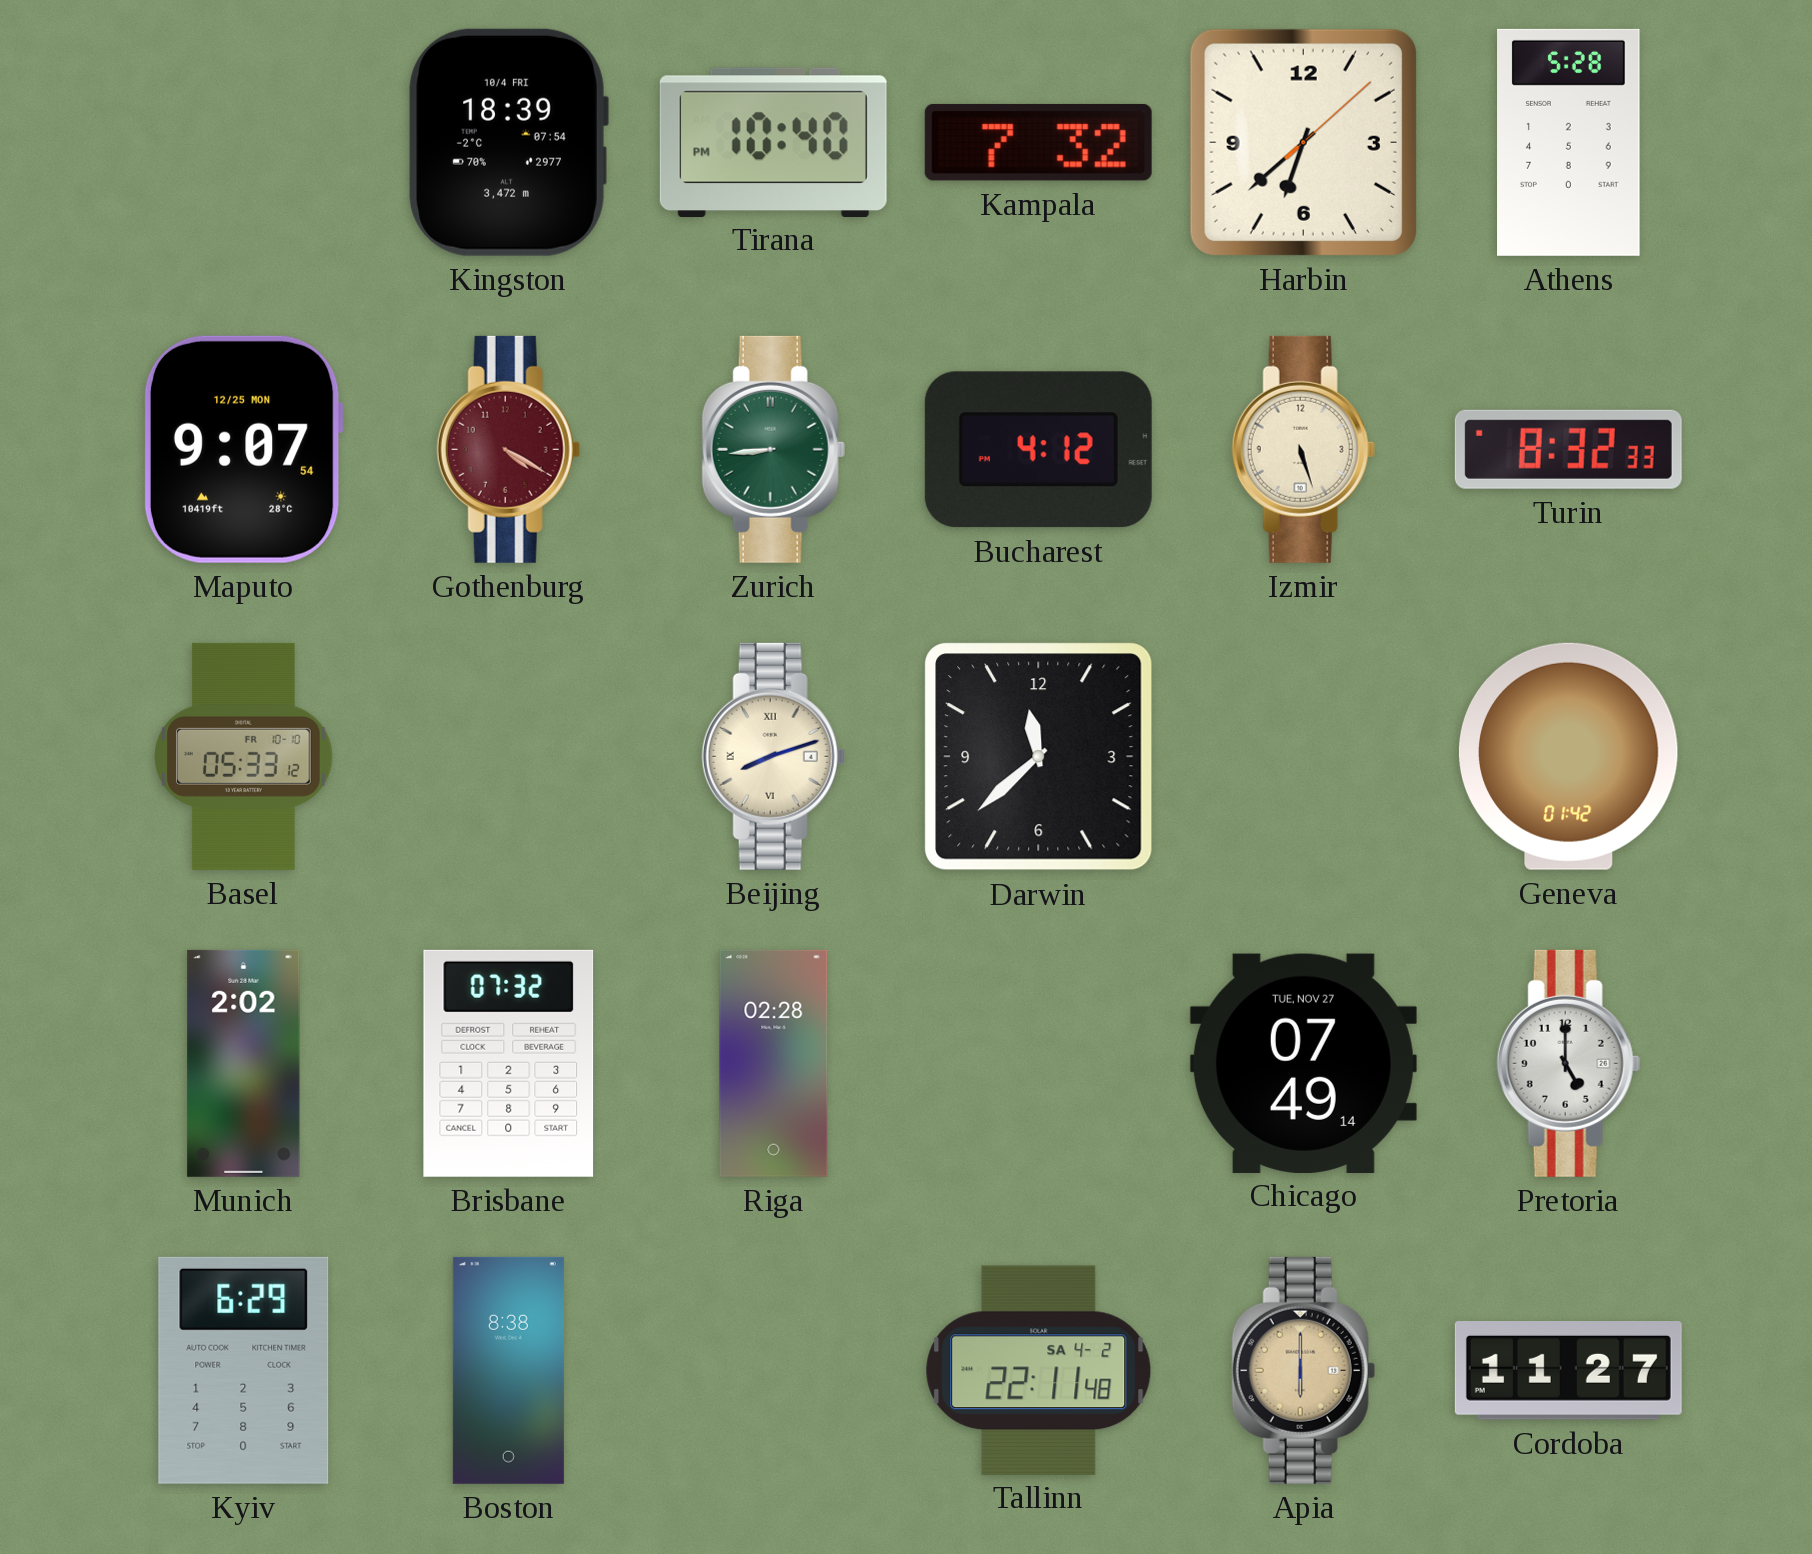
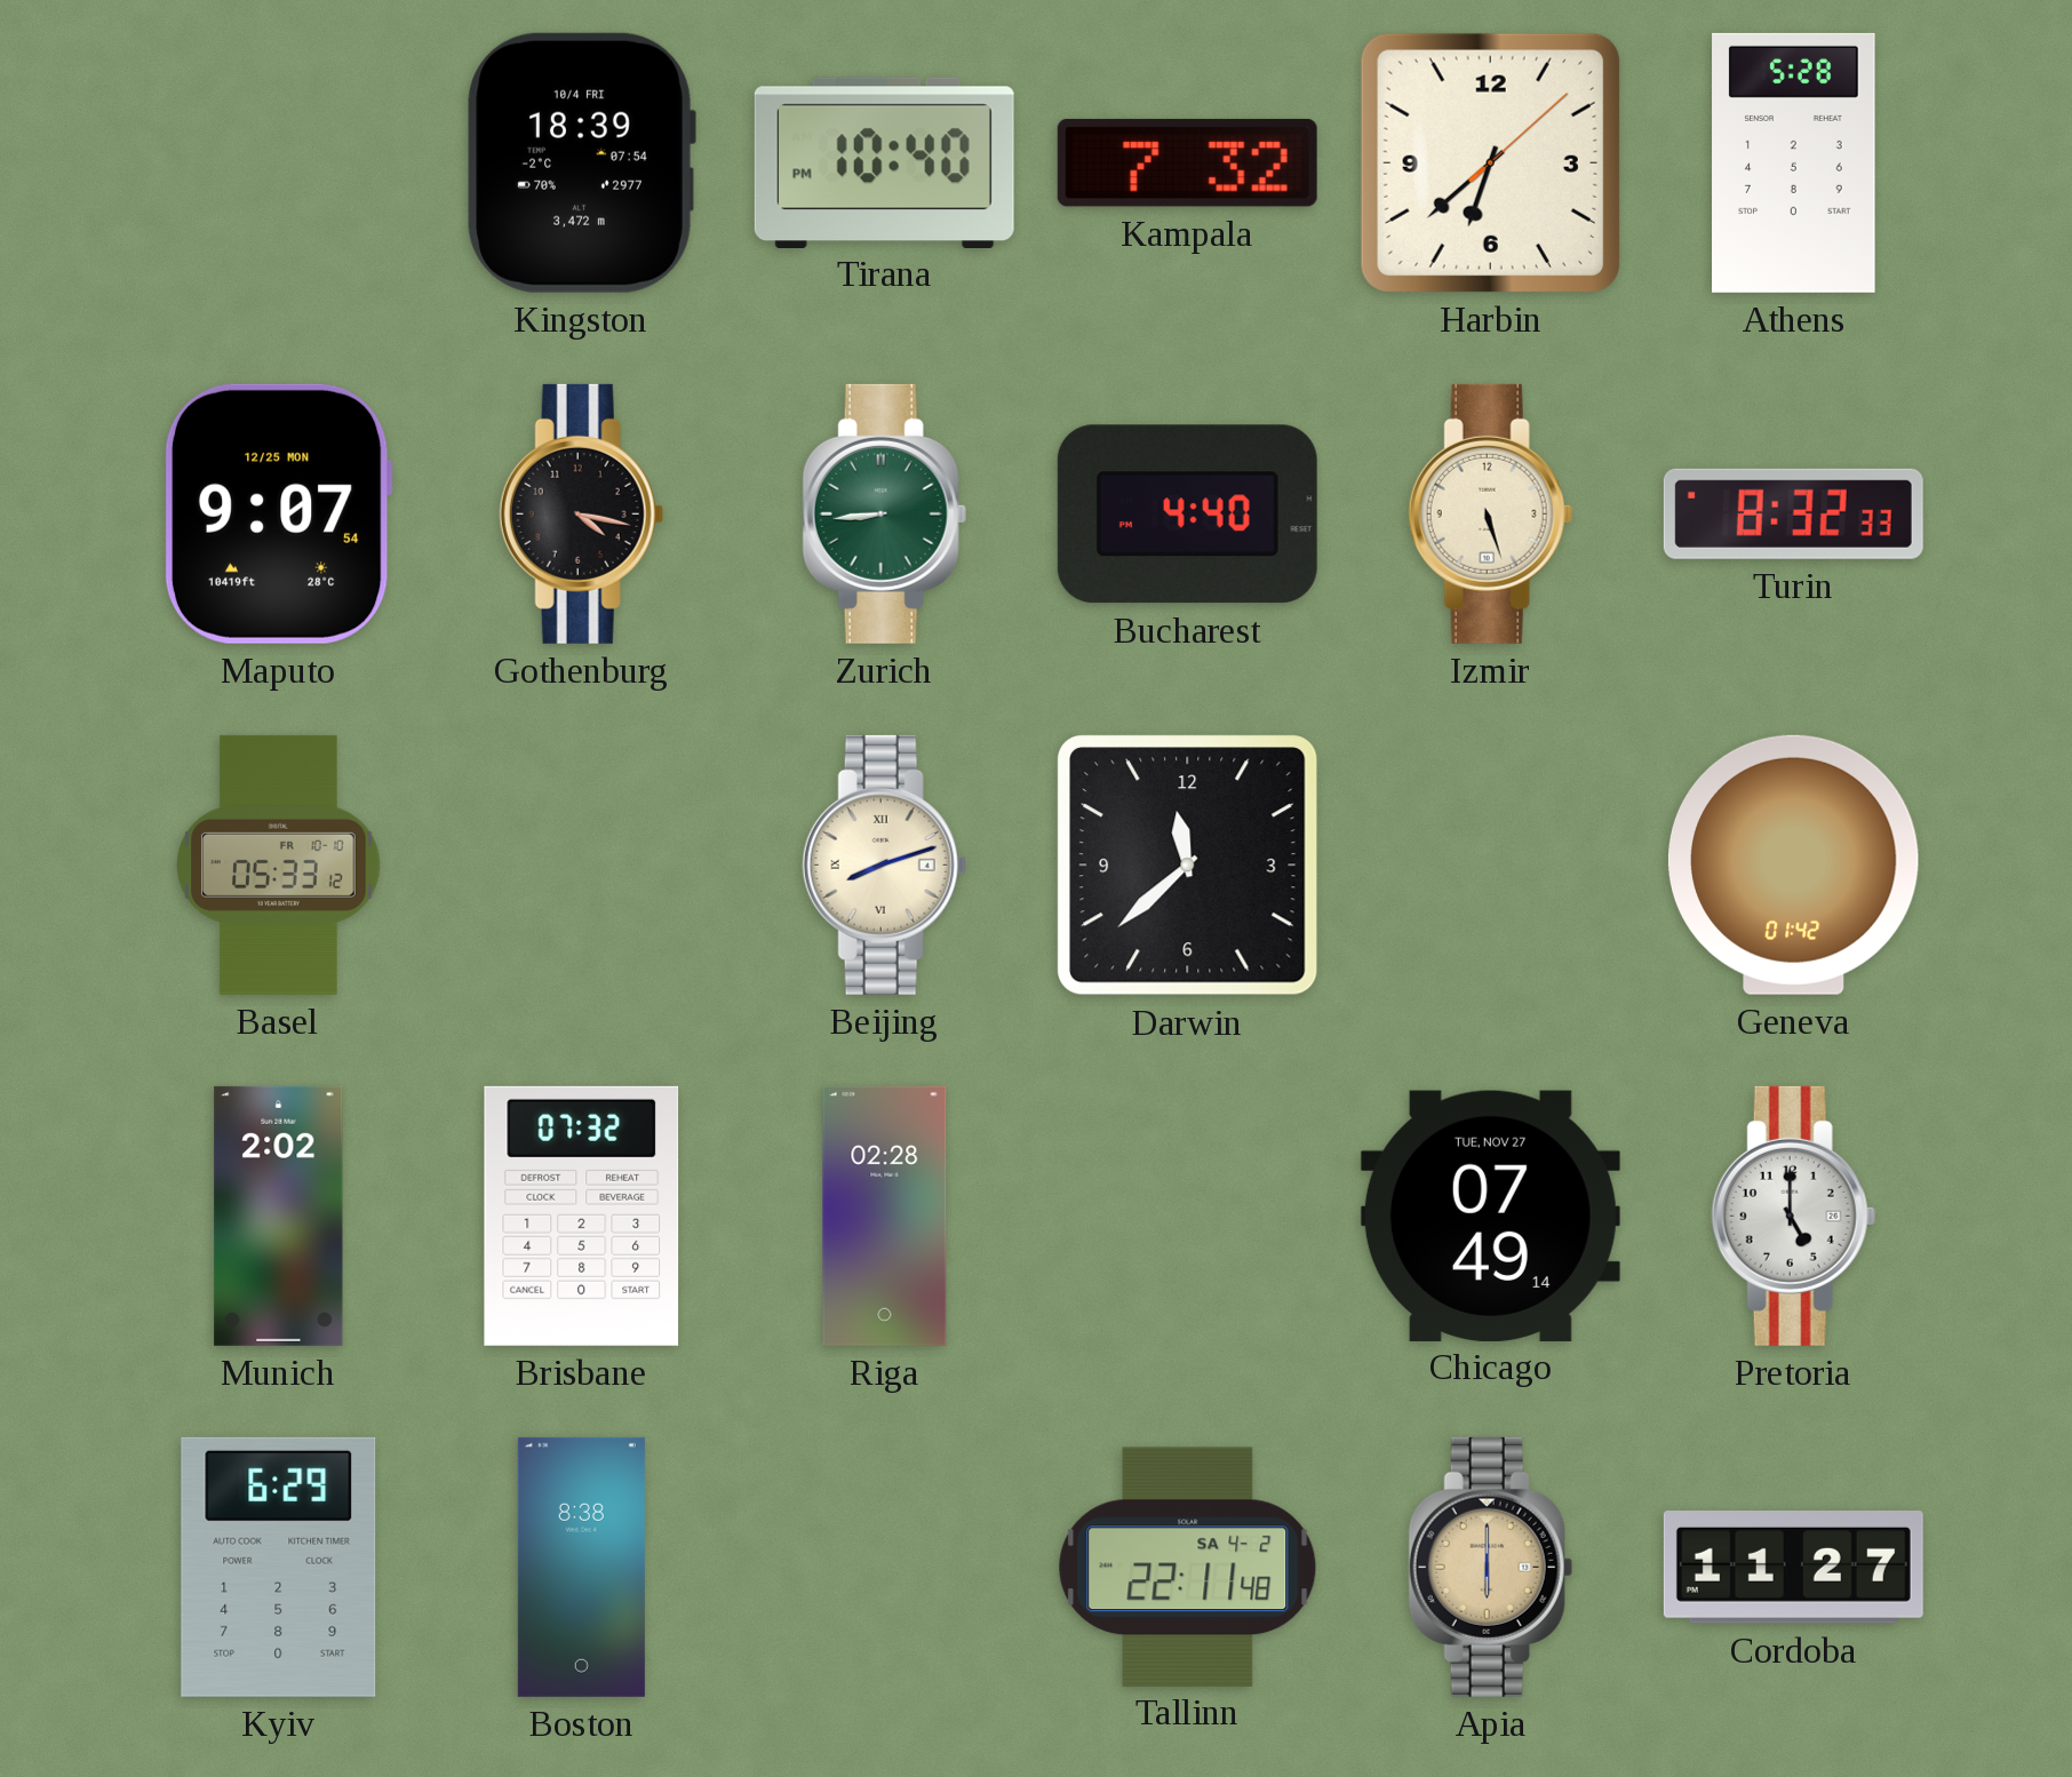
Gothenburg: 4:20 -> 4:17 (581, 513)
Gothenburg dial: burgundy -> black (581, 513)
Bucharest: 4:12 -> 4:40 (1187, 515)
